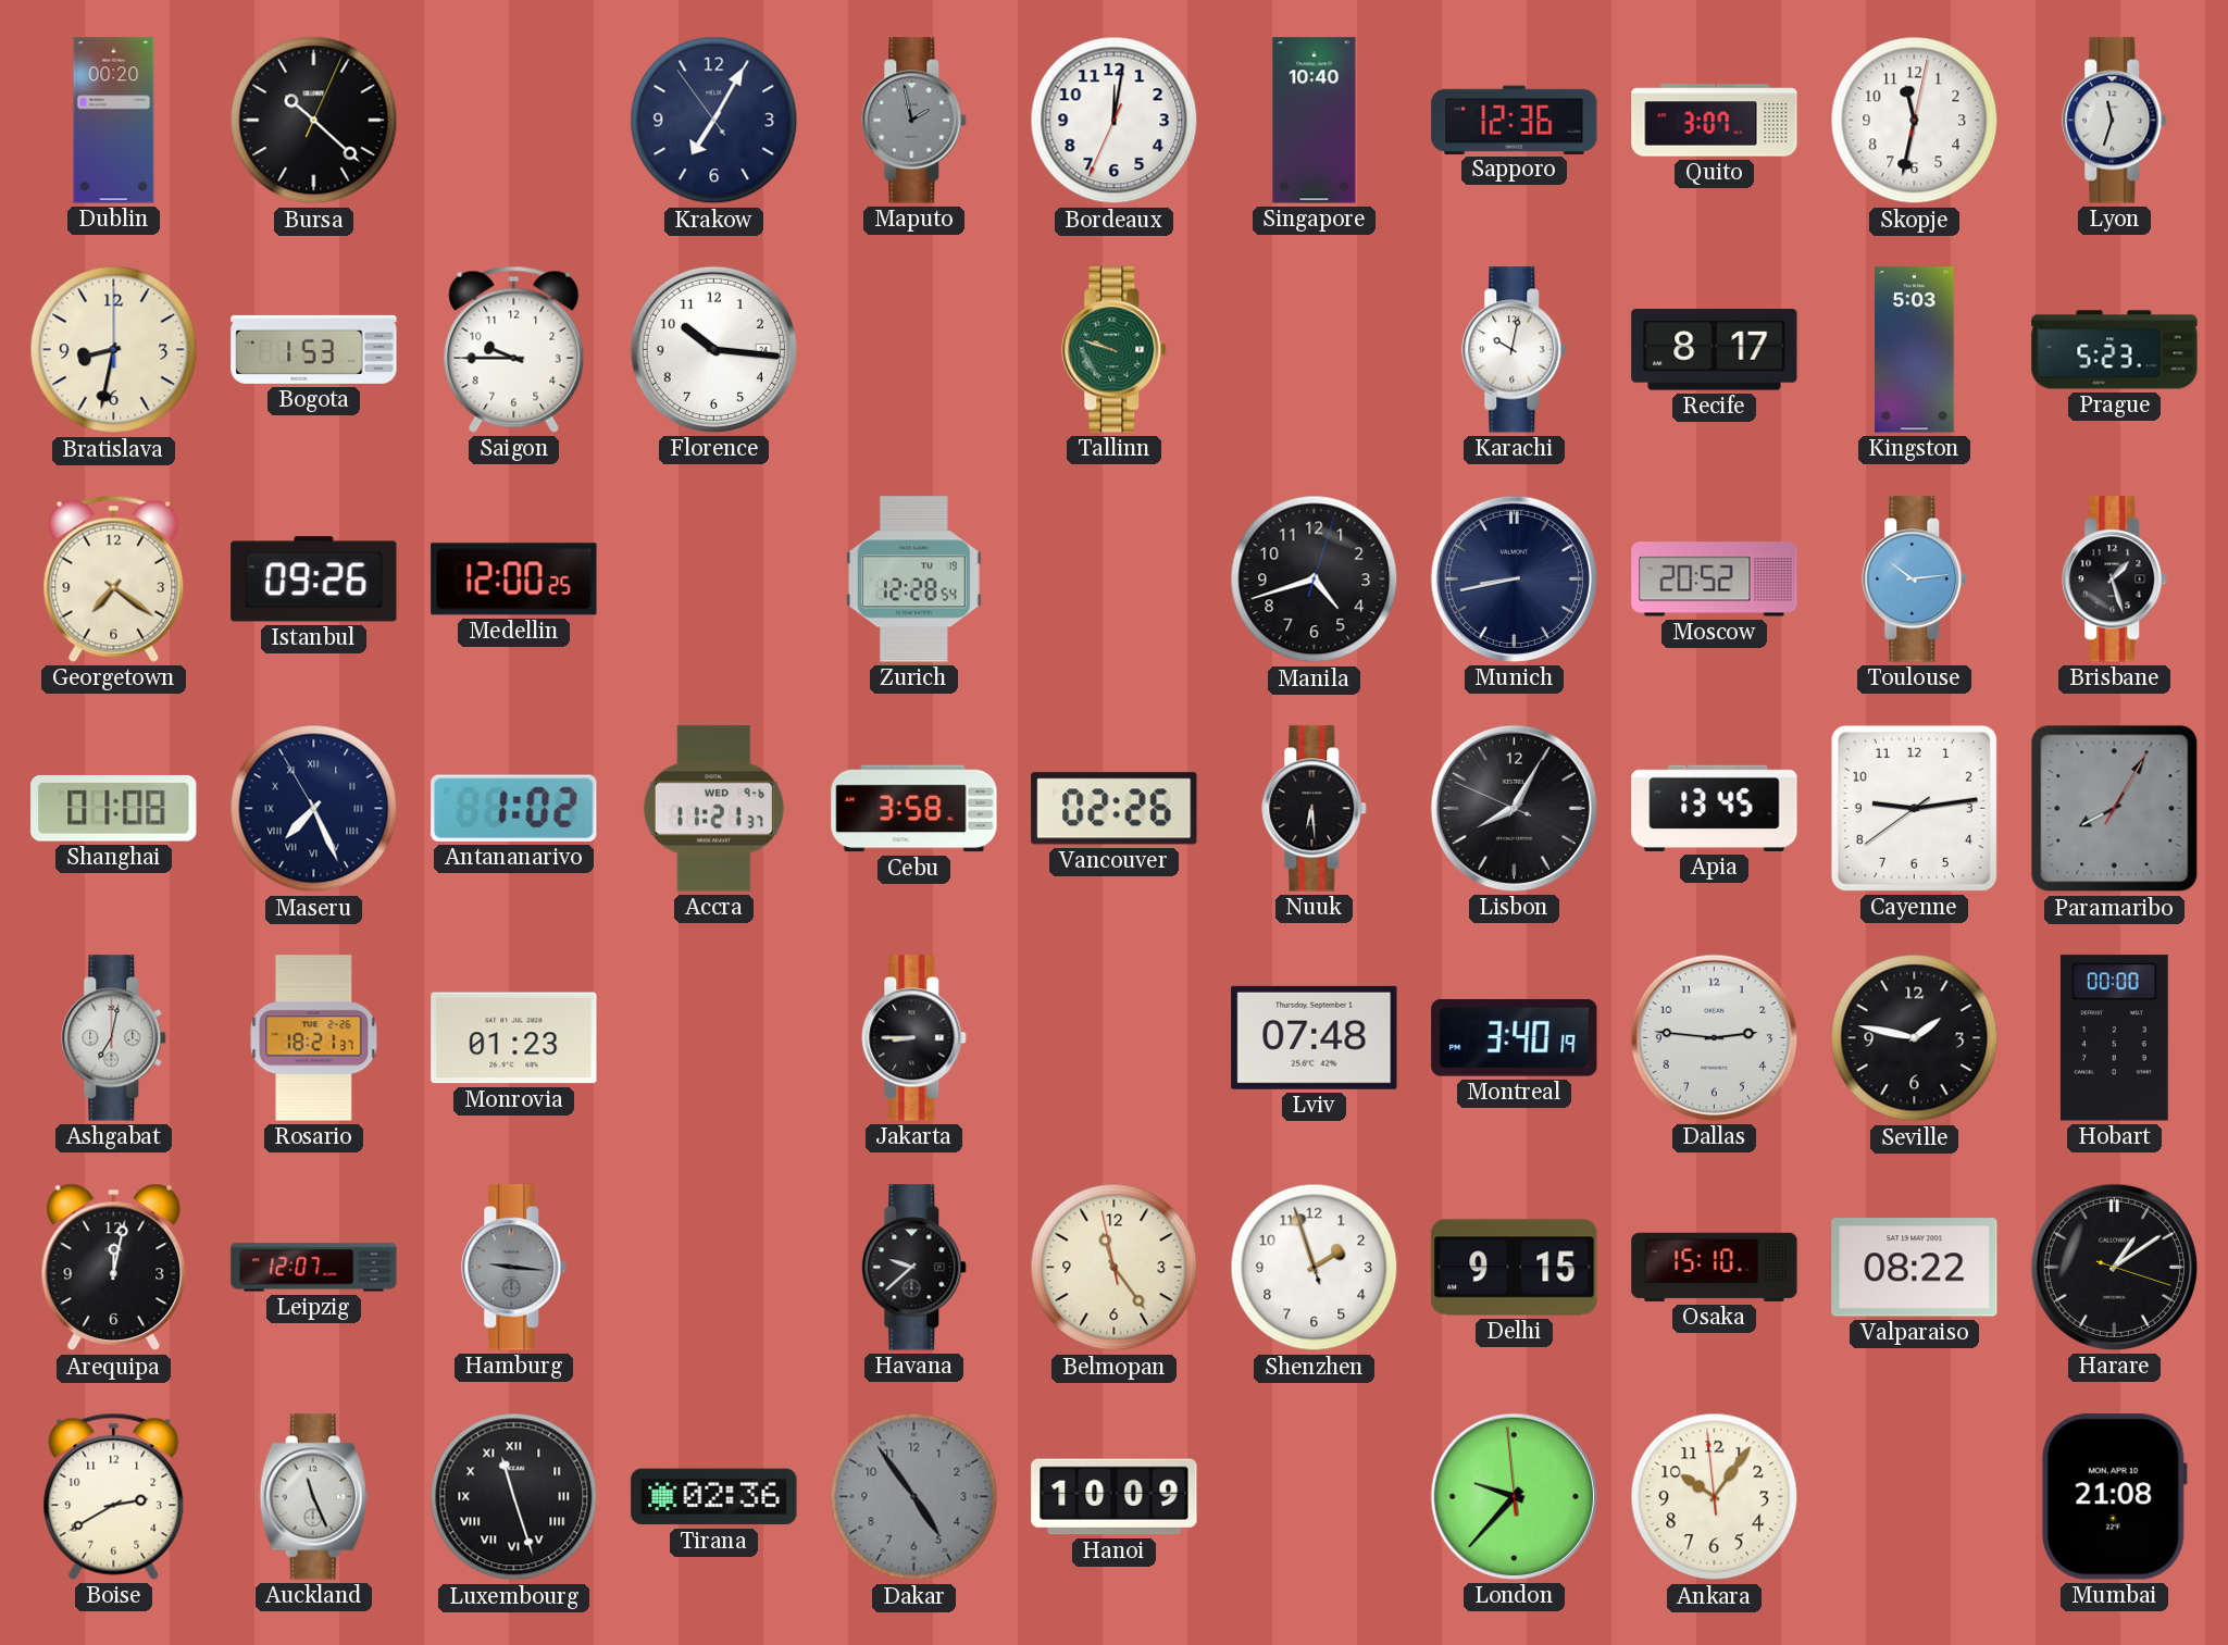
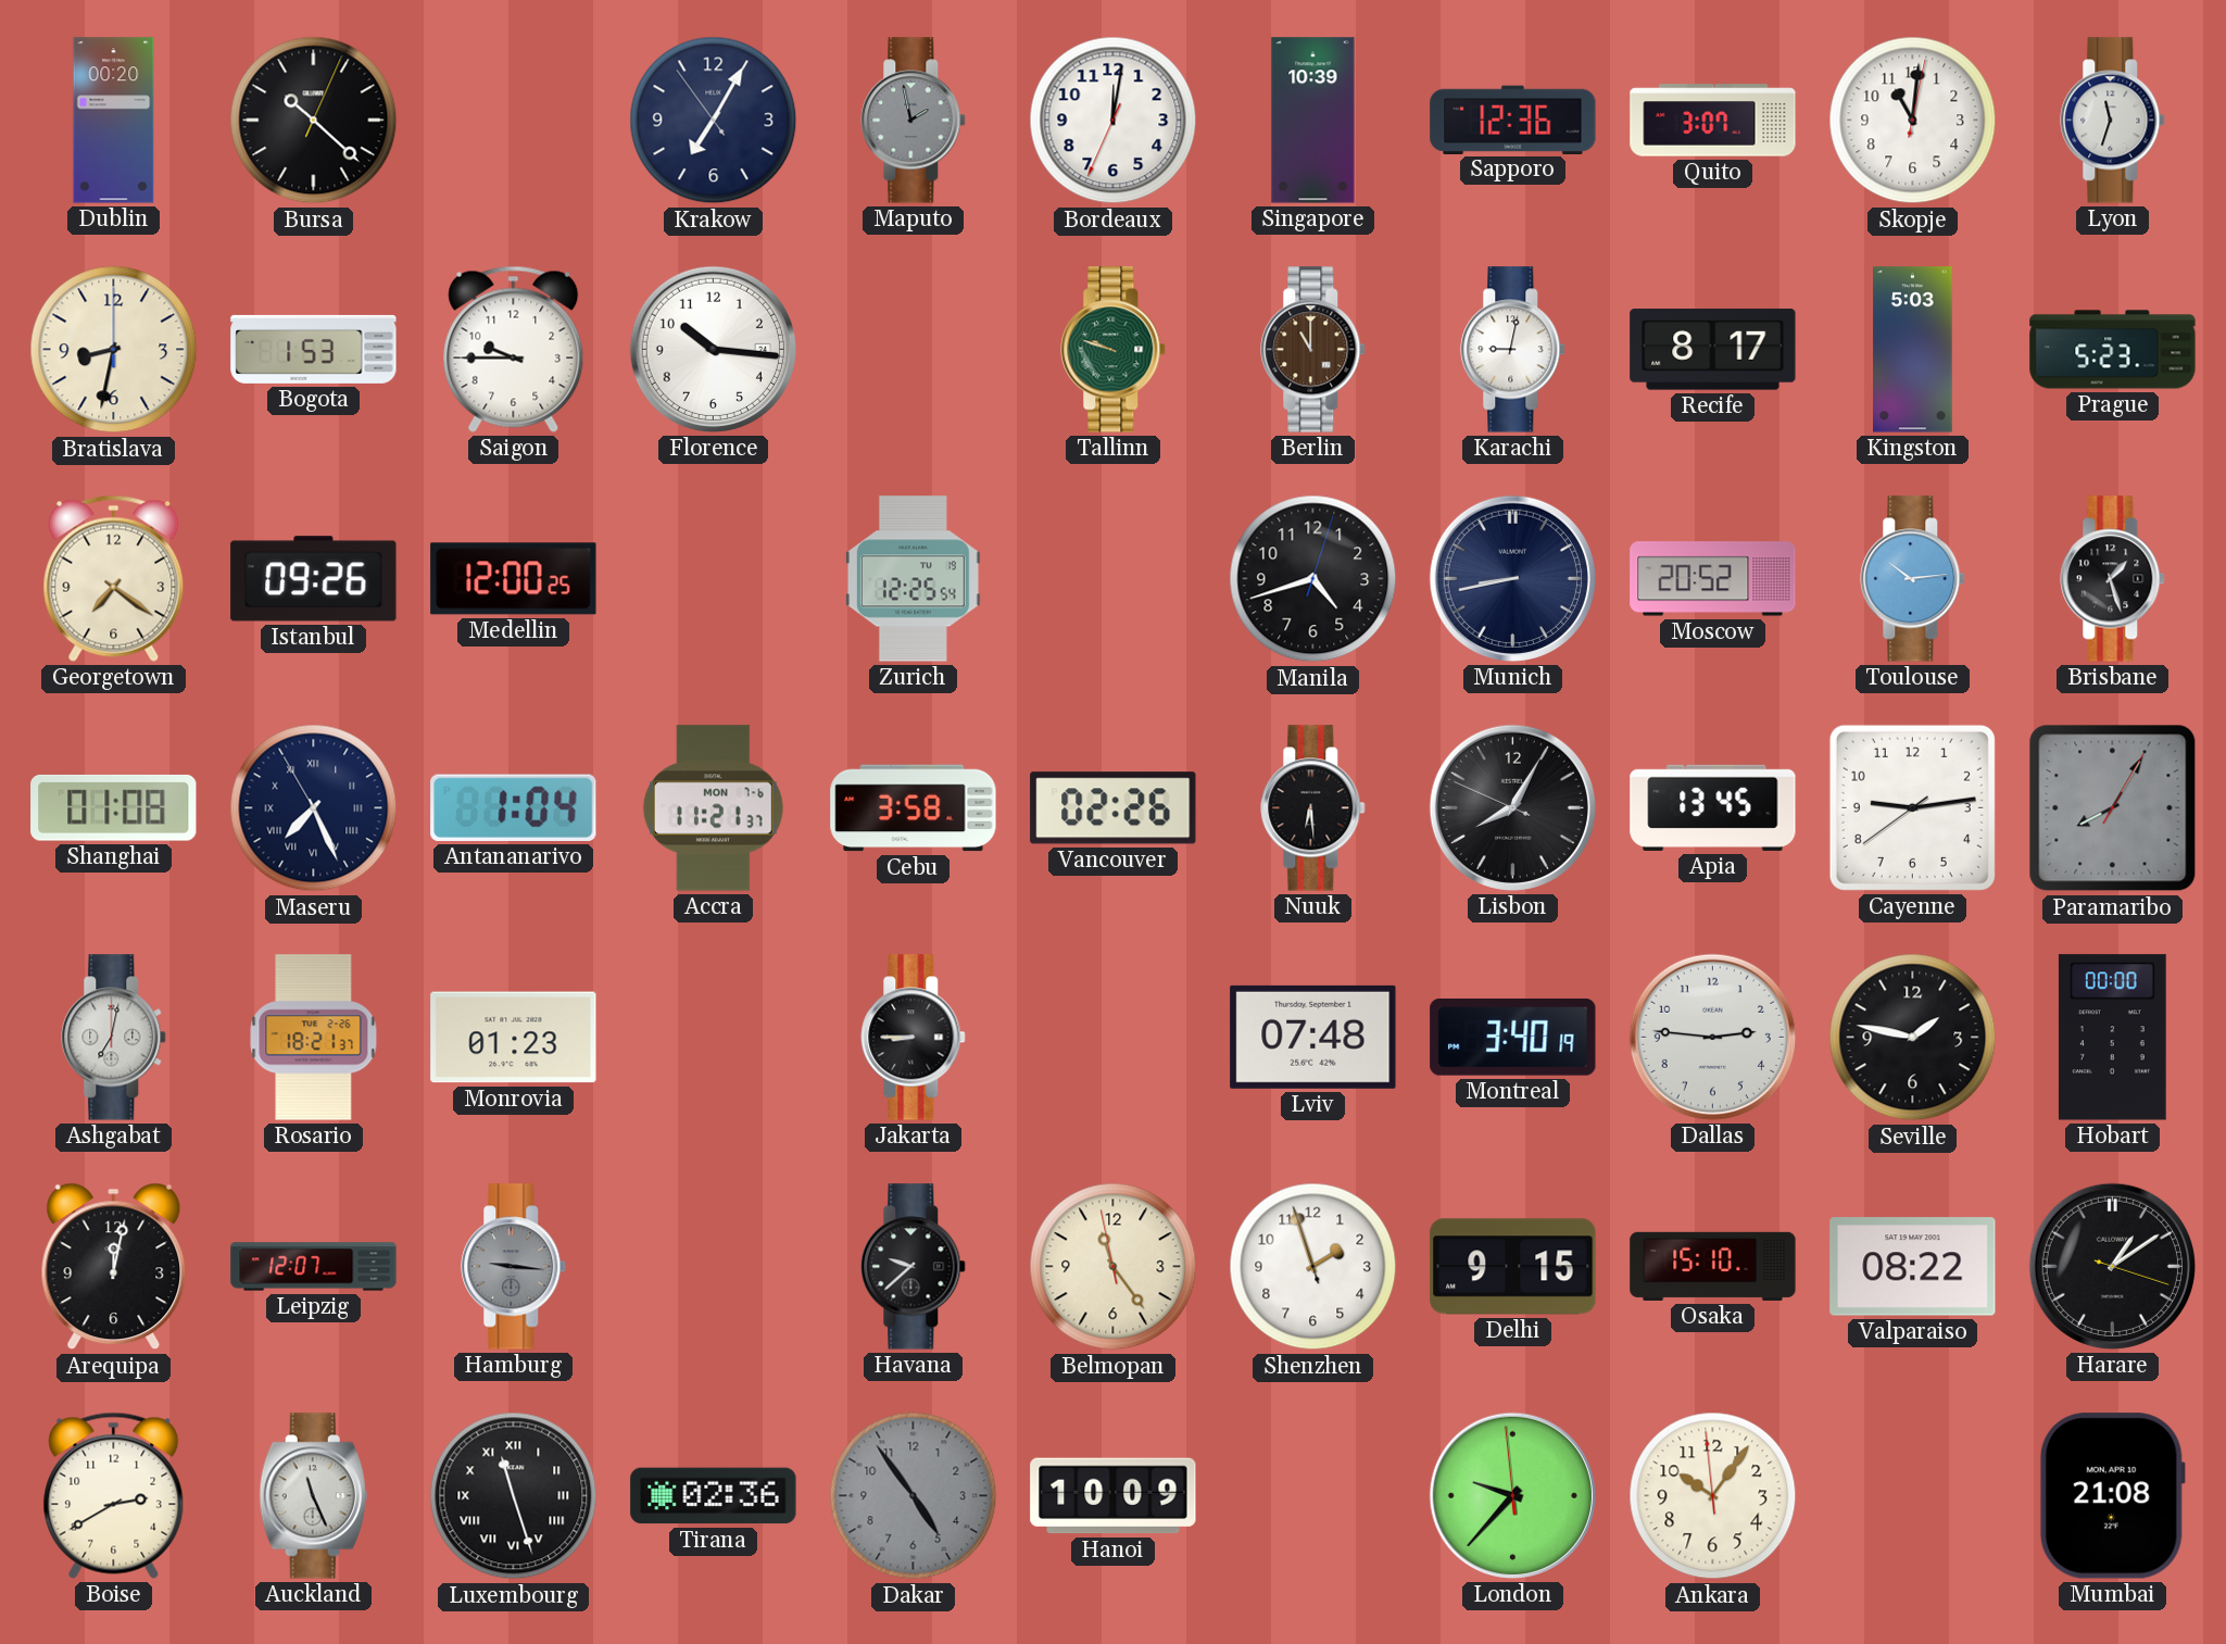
Singapore: 10:40 -> 10:39 (1313, 121)
Skopje: 11:32 -> 11:01 (1913, 121)
Berlin: none -> 11:00 (1313, 350)
Karachi: 10:02 -> 9:02 (1513, 350)
Zurich: 12:28 -> 12:25 (913, 579)
Antananarivo: 1:02 -> 1:04 (514, 807)
Accra date: WED 9-6 -> MON 7-6 (713, 808)
